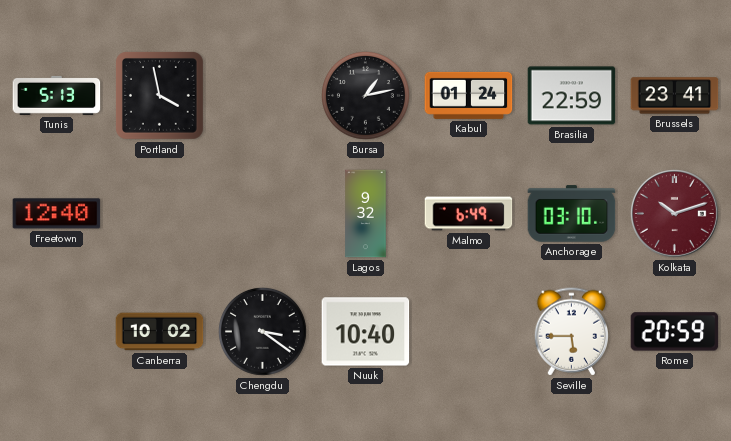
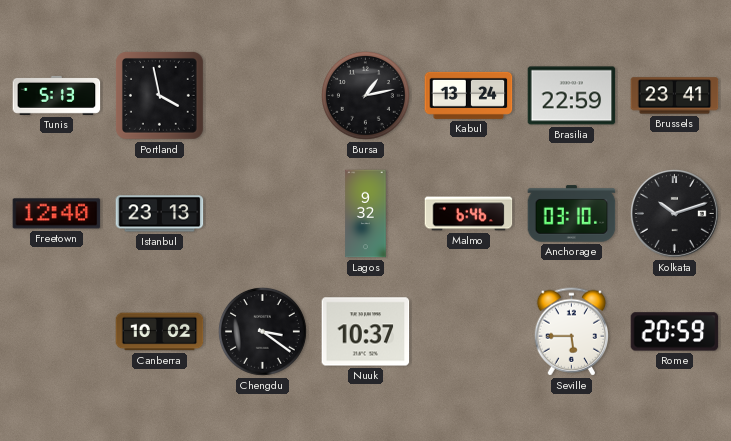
Kabul: 01:24 -> 13:24 (469, 95)
Istanbul: none -> 23:13 (160, 214)
Malmo: 6:49 -> 6:46 (469, 214)
Kolkata dial: burgundy -> black (674, 213)
Nuuk: 10:40 -> 10:37 (366, 332)
